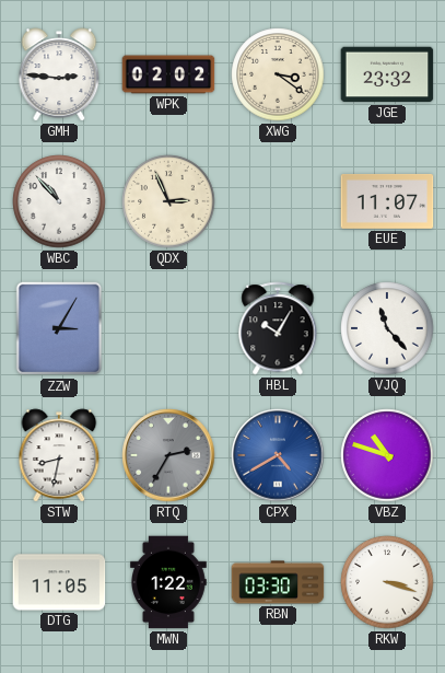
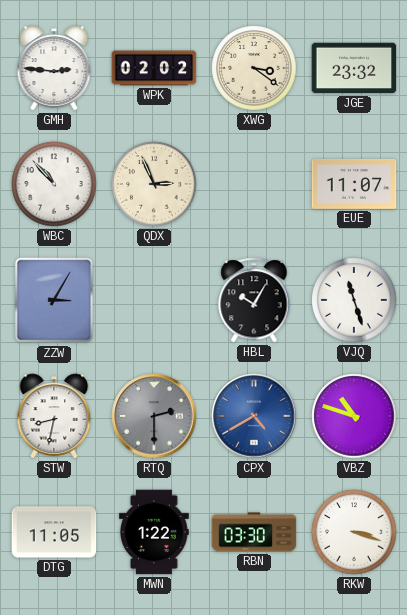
VJQ: 11:23 -> 11:27 (354, 300)
RTQ: 2:35 -> 2:30 (154, 416)
